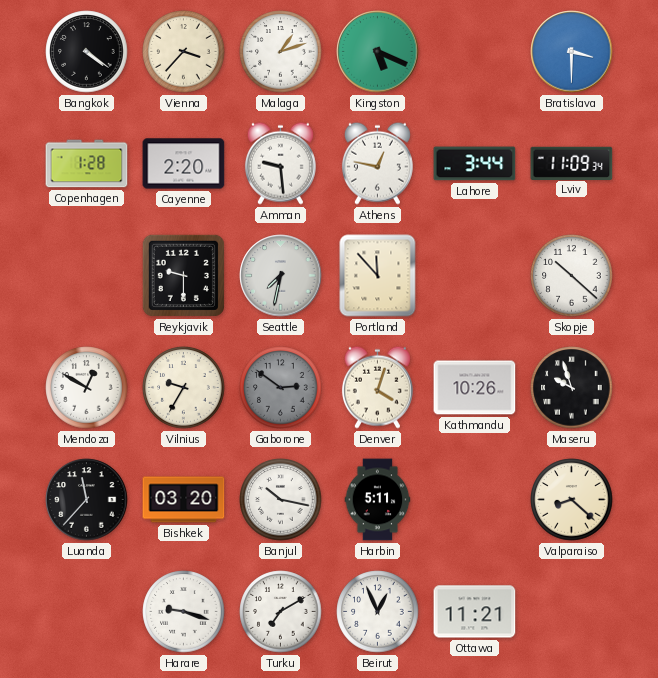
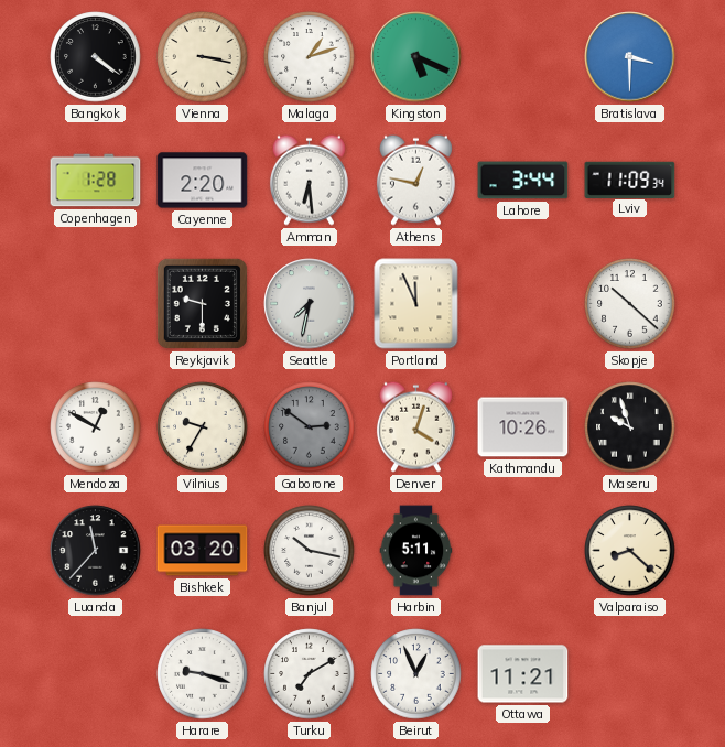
Vienna: 3:37 -> 3:17 (203, 57)
Amman: 9:29 -> 6:29 (309, 180)
Portland: 11:53 -> 11:56 (416, 304)
